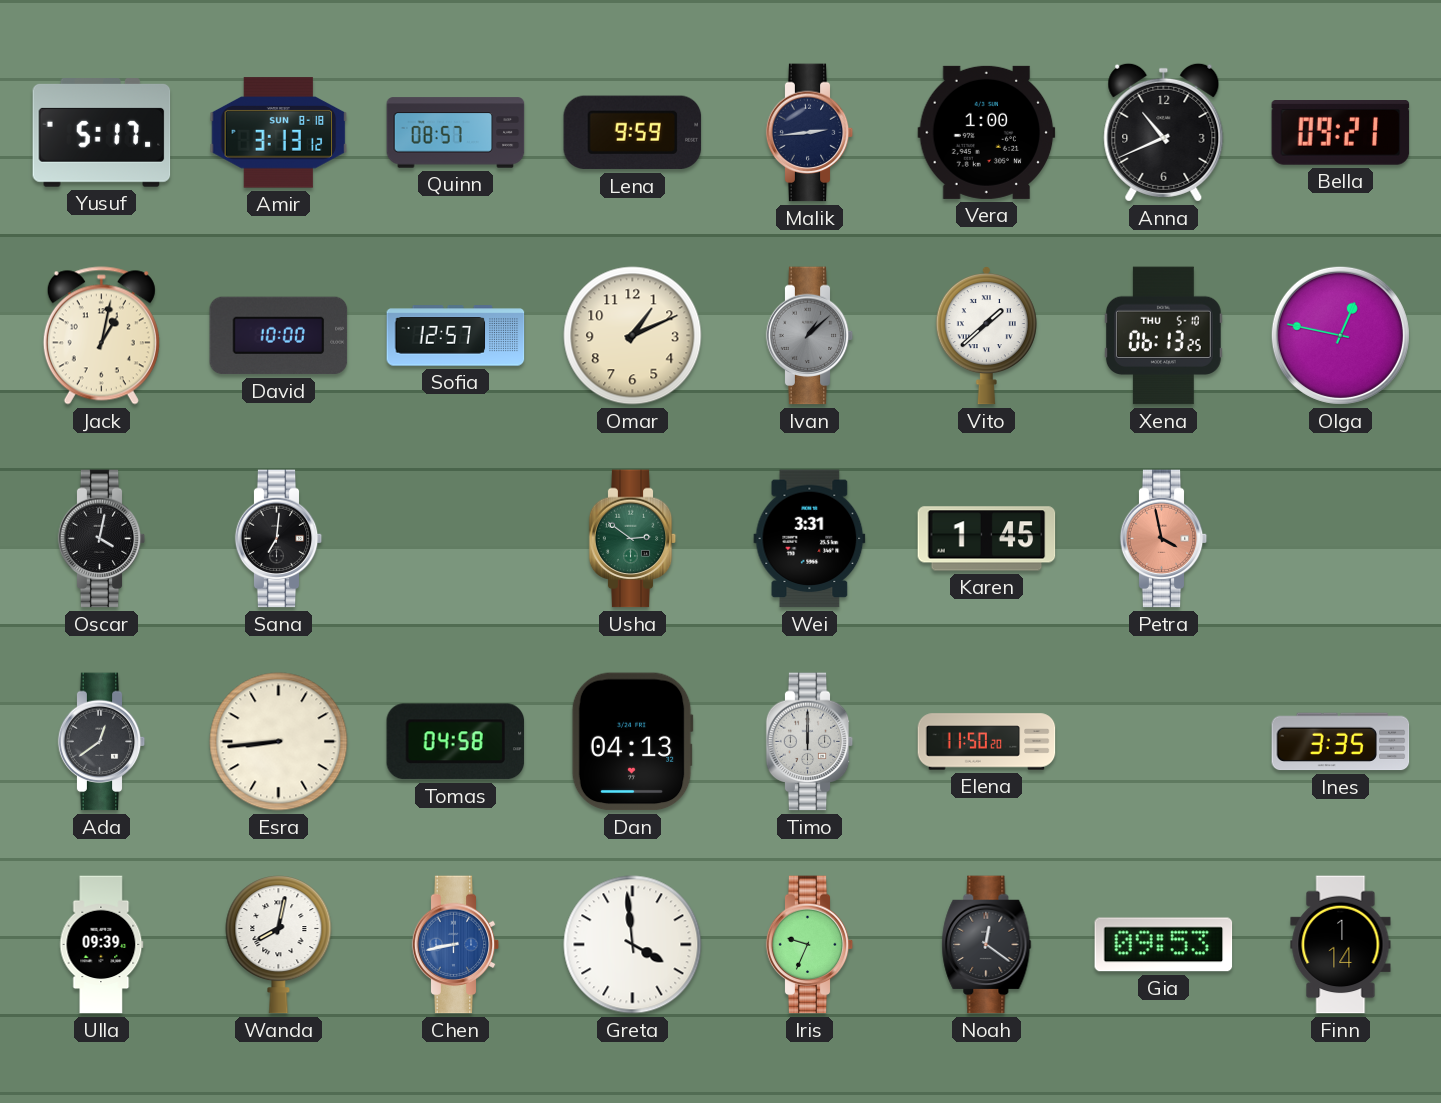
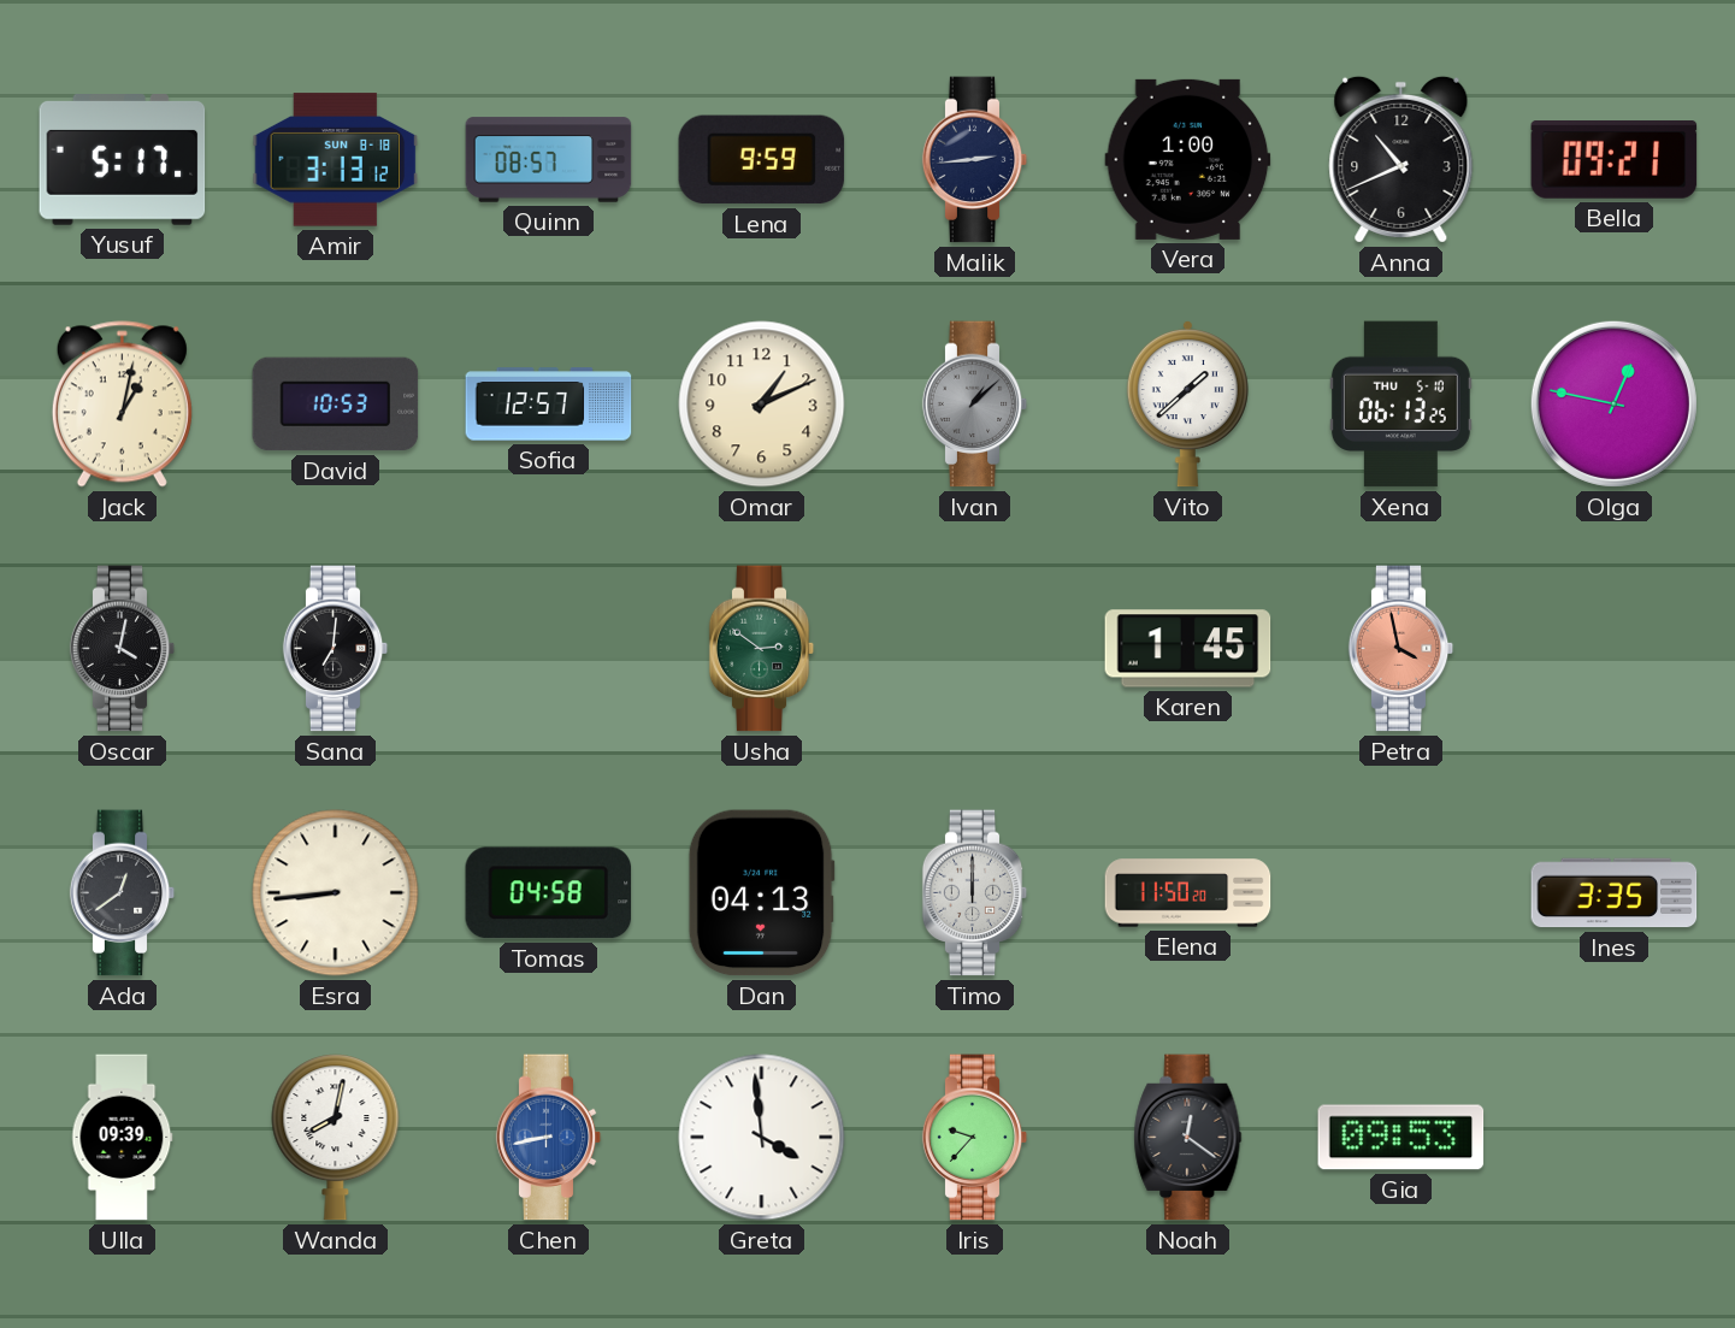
David: 10:00 -> 10:53 (336, 405)
Wei: 3:31 -> none (810, 539)
Iris: 9:34 -> 9:37 (975, 1138)
Finn: 1:14 -> none (1341, 945)
